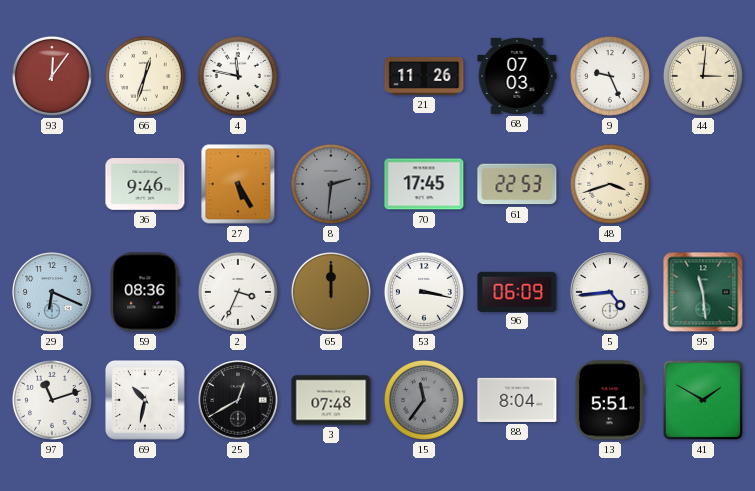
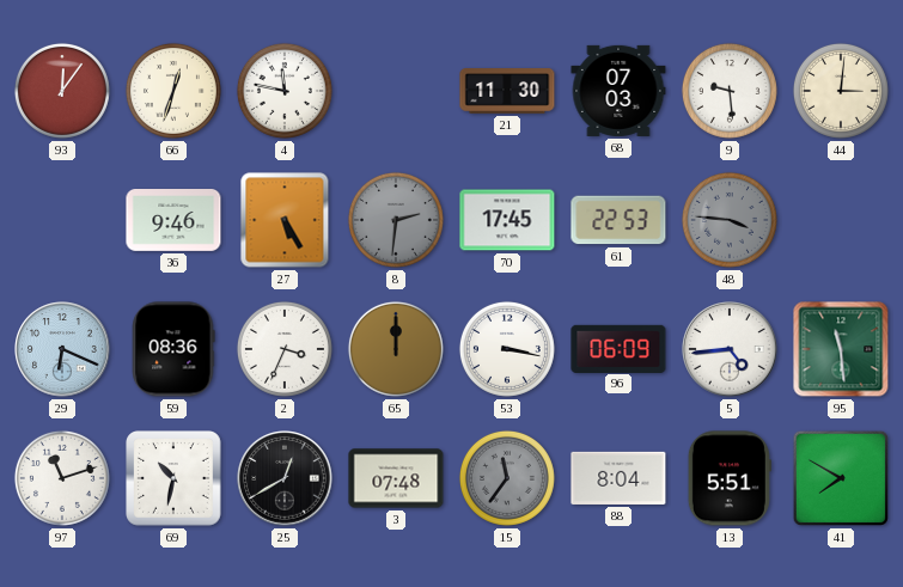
21: 11:26 -> 11:30 (507, 92)
9: 9:26 -> 9:29 (730, 91)
48: 3:42 -> 3:46 (730, 220)
48 dial: cream -> grey (730, 220)
41: 1:50 -> 7:50 (841, 478)
